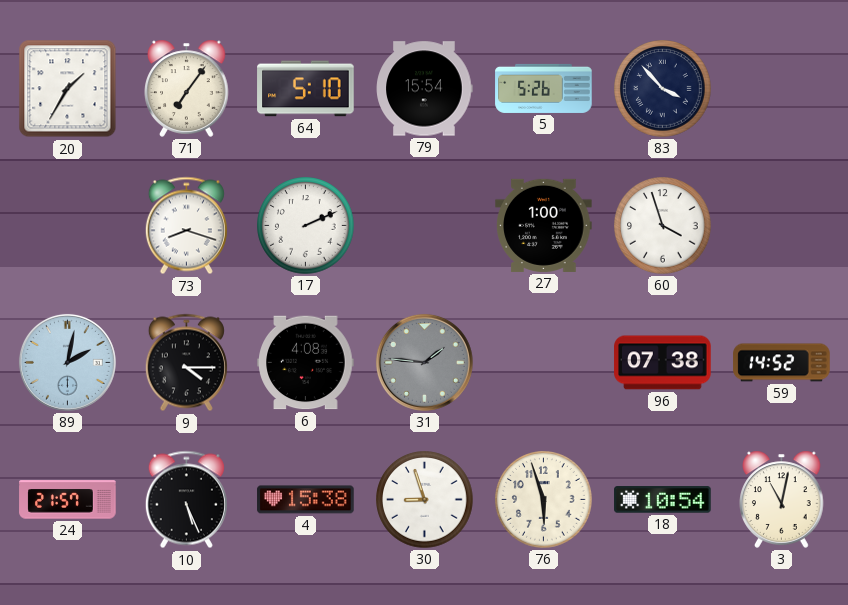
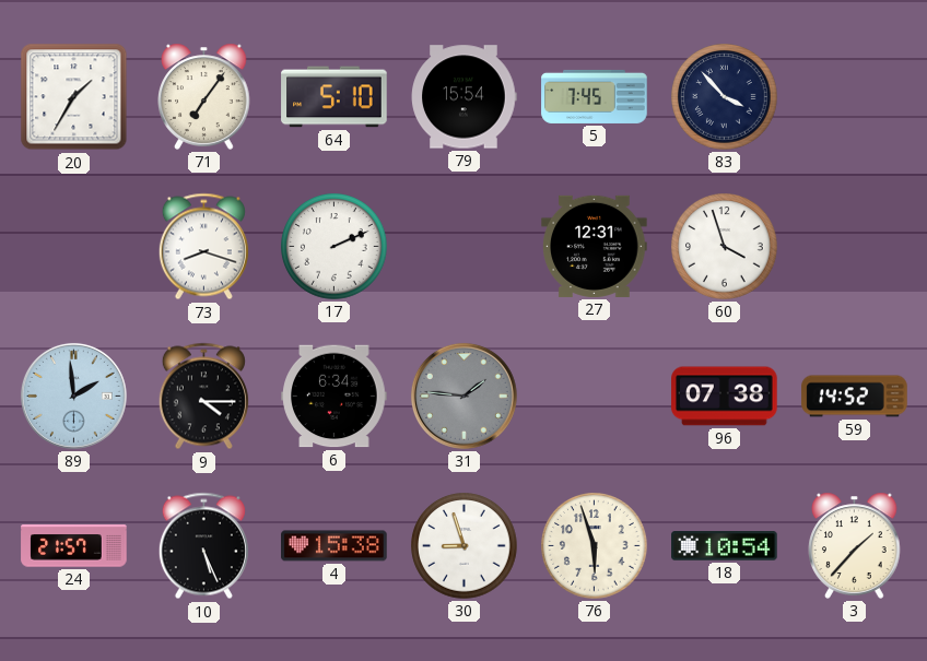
5: 5:26 -> 7:45 (595, 96)
27: 1:00 -> 12:31 (595, 246)
89: 2:02 -> 1:59 (73, 396)
6: 4:08 -> 6:34 (335, 397)
3: 11:02 -> 1:37 (855, 545)
